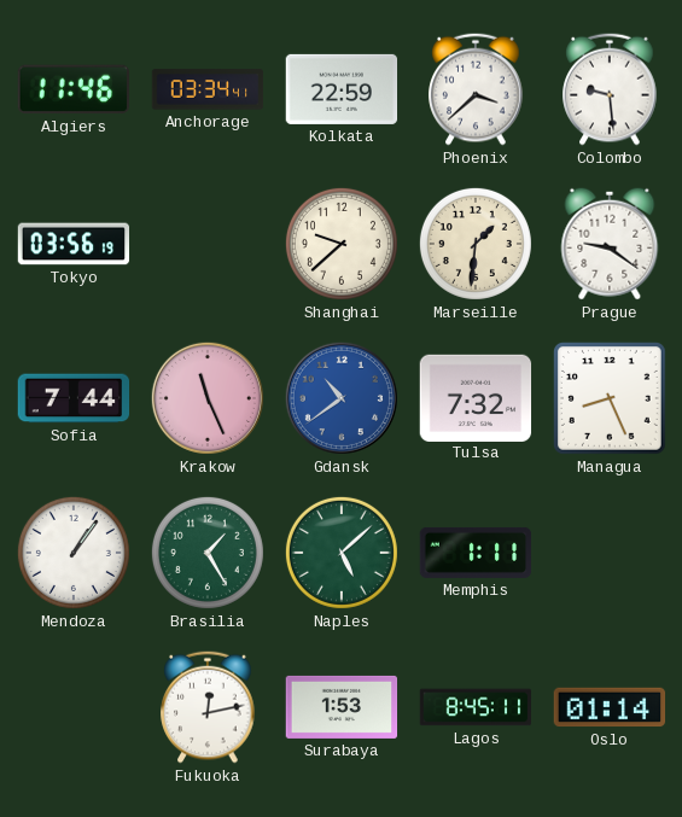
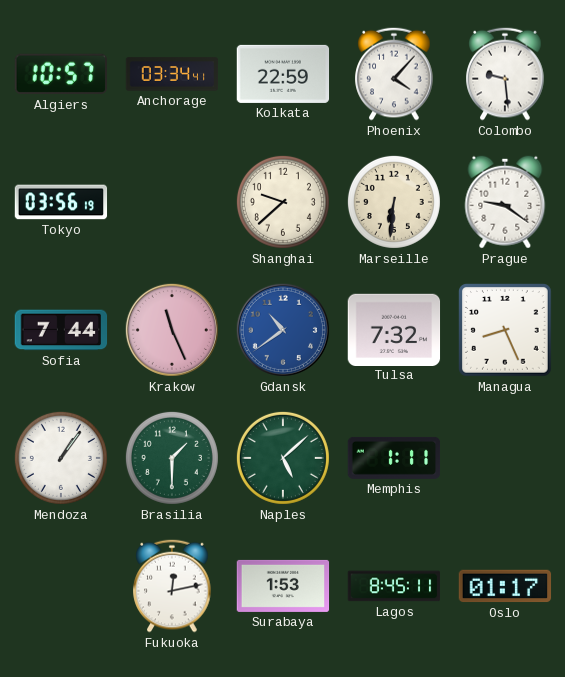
Algiers: 11:46 -> 10:57 (60, 74)
Phoenix: 3:38 -> 4:07 (394, 74)
Marseille: 1:31 -> 6:31 (394, 202)
Brasilia: 1:25 -> 1:30 (172, 458)
Oslo: 01:14 -> 01:17 (505, 586)
